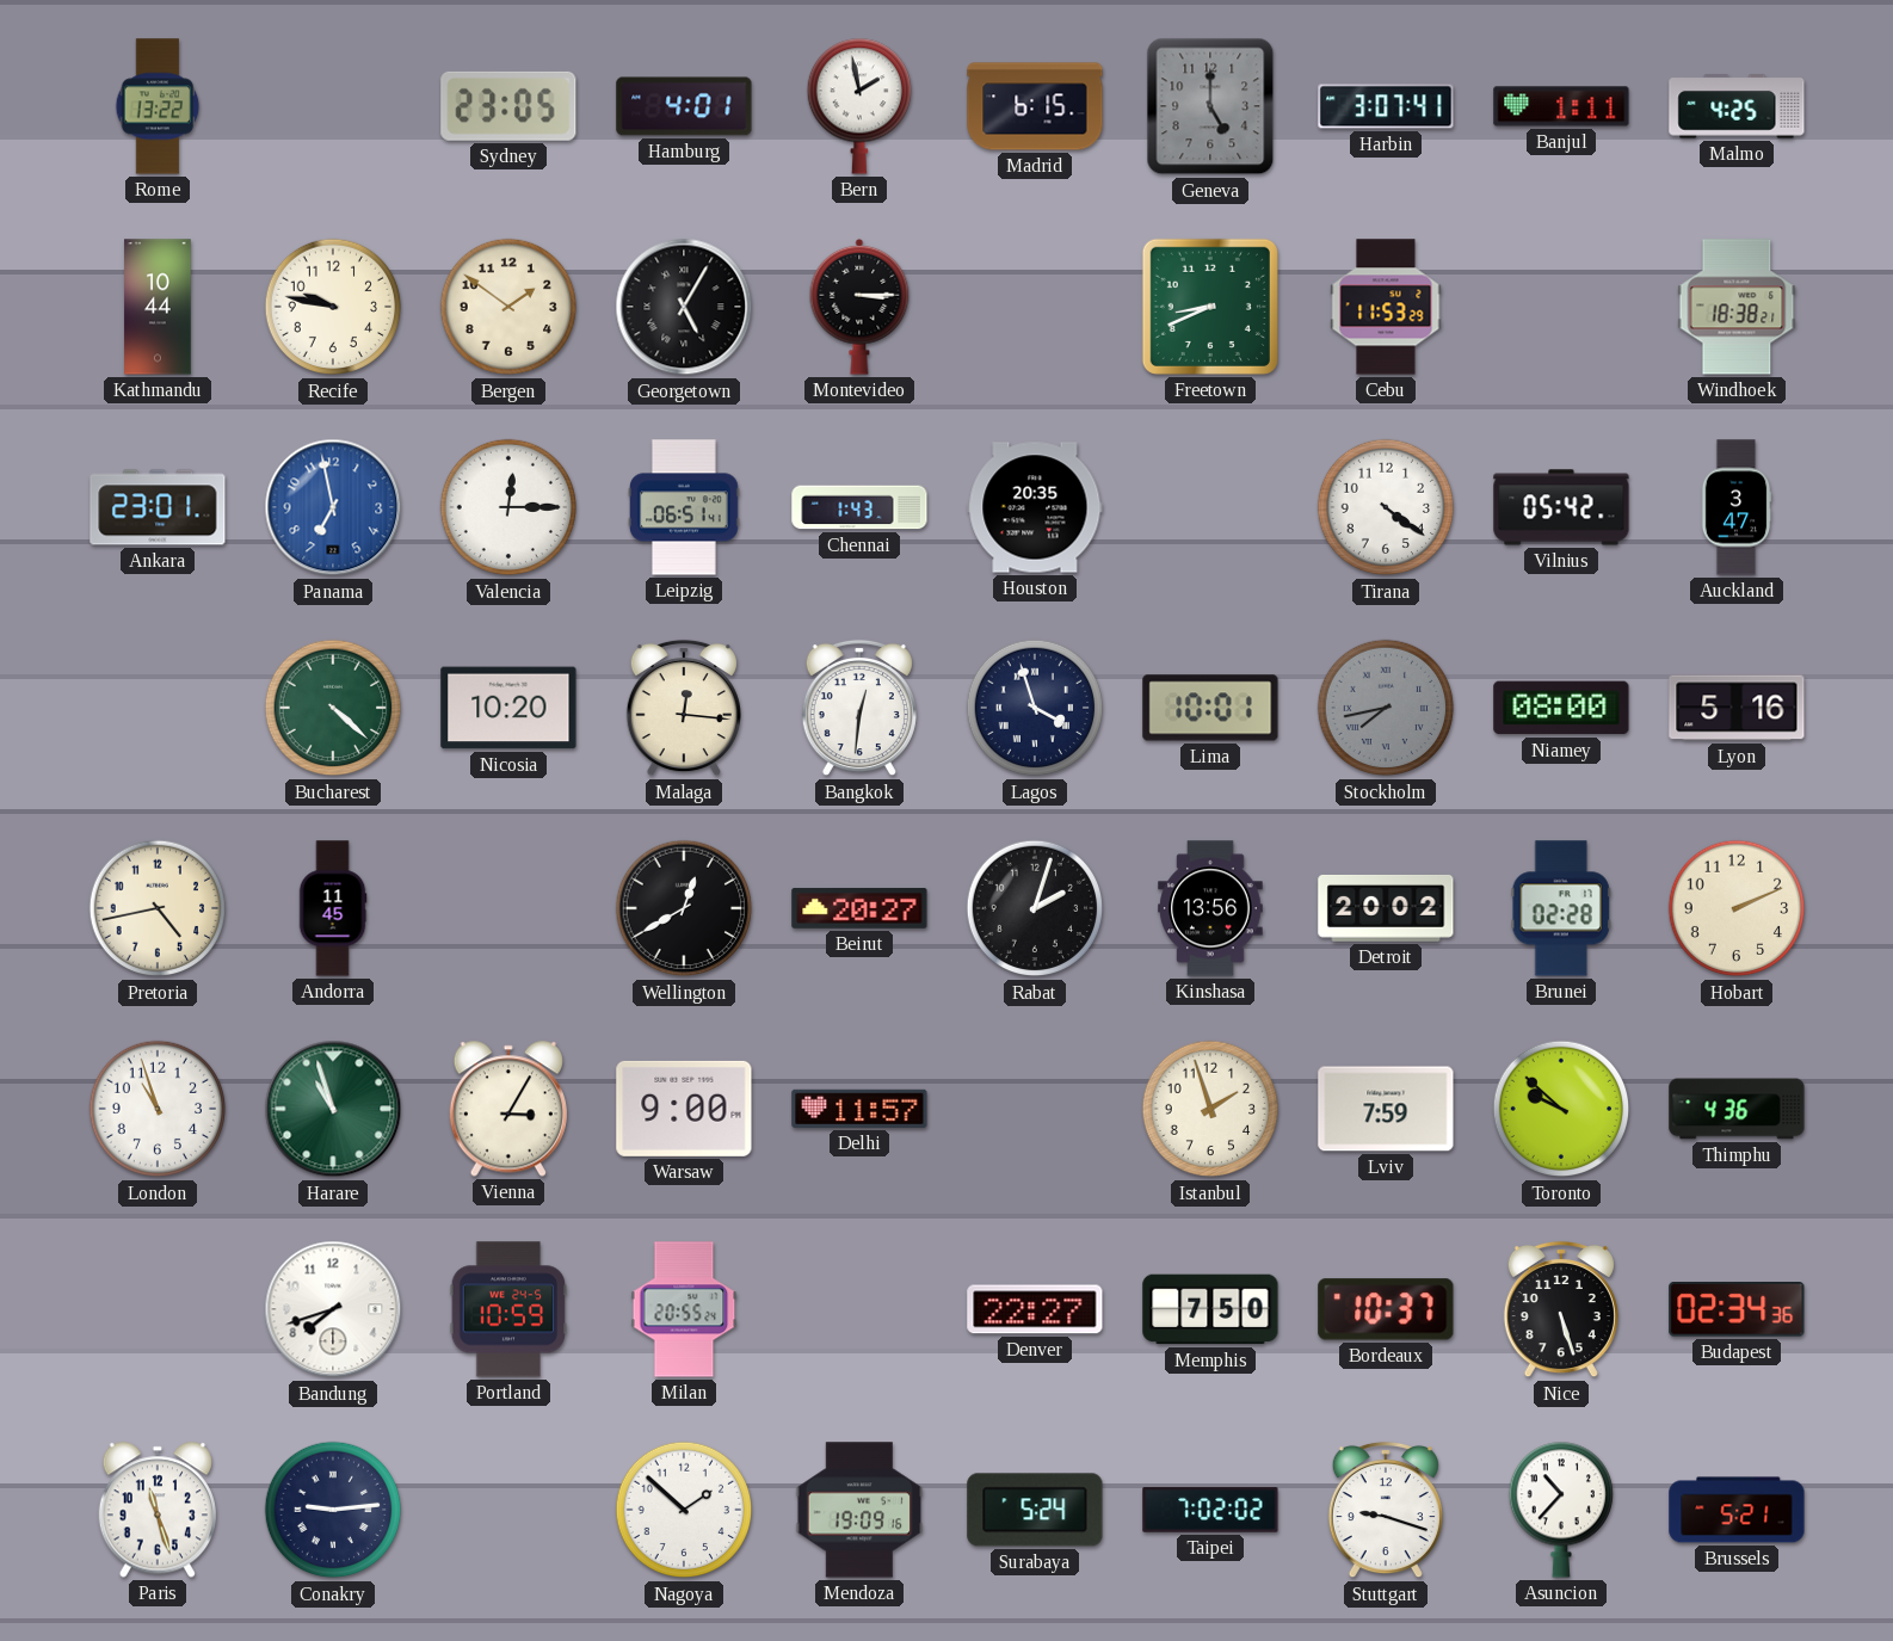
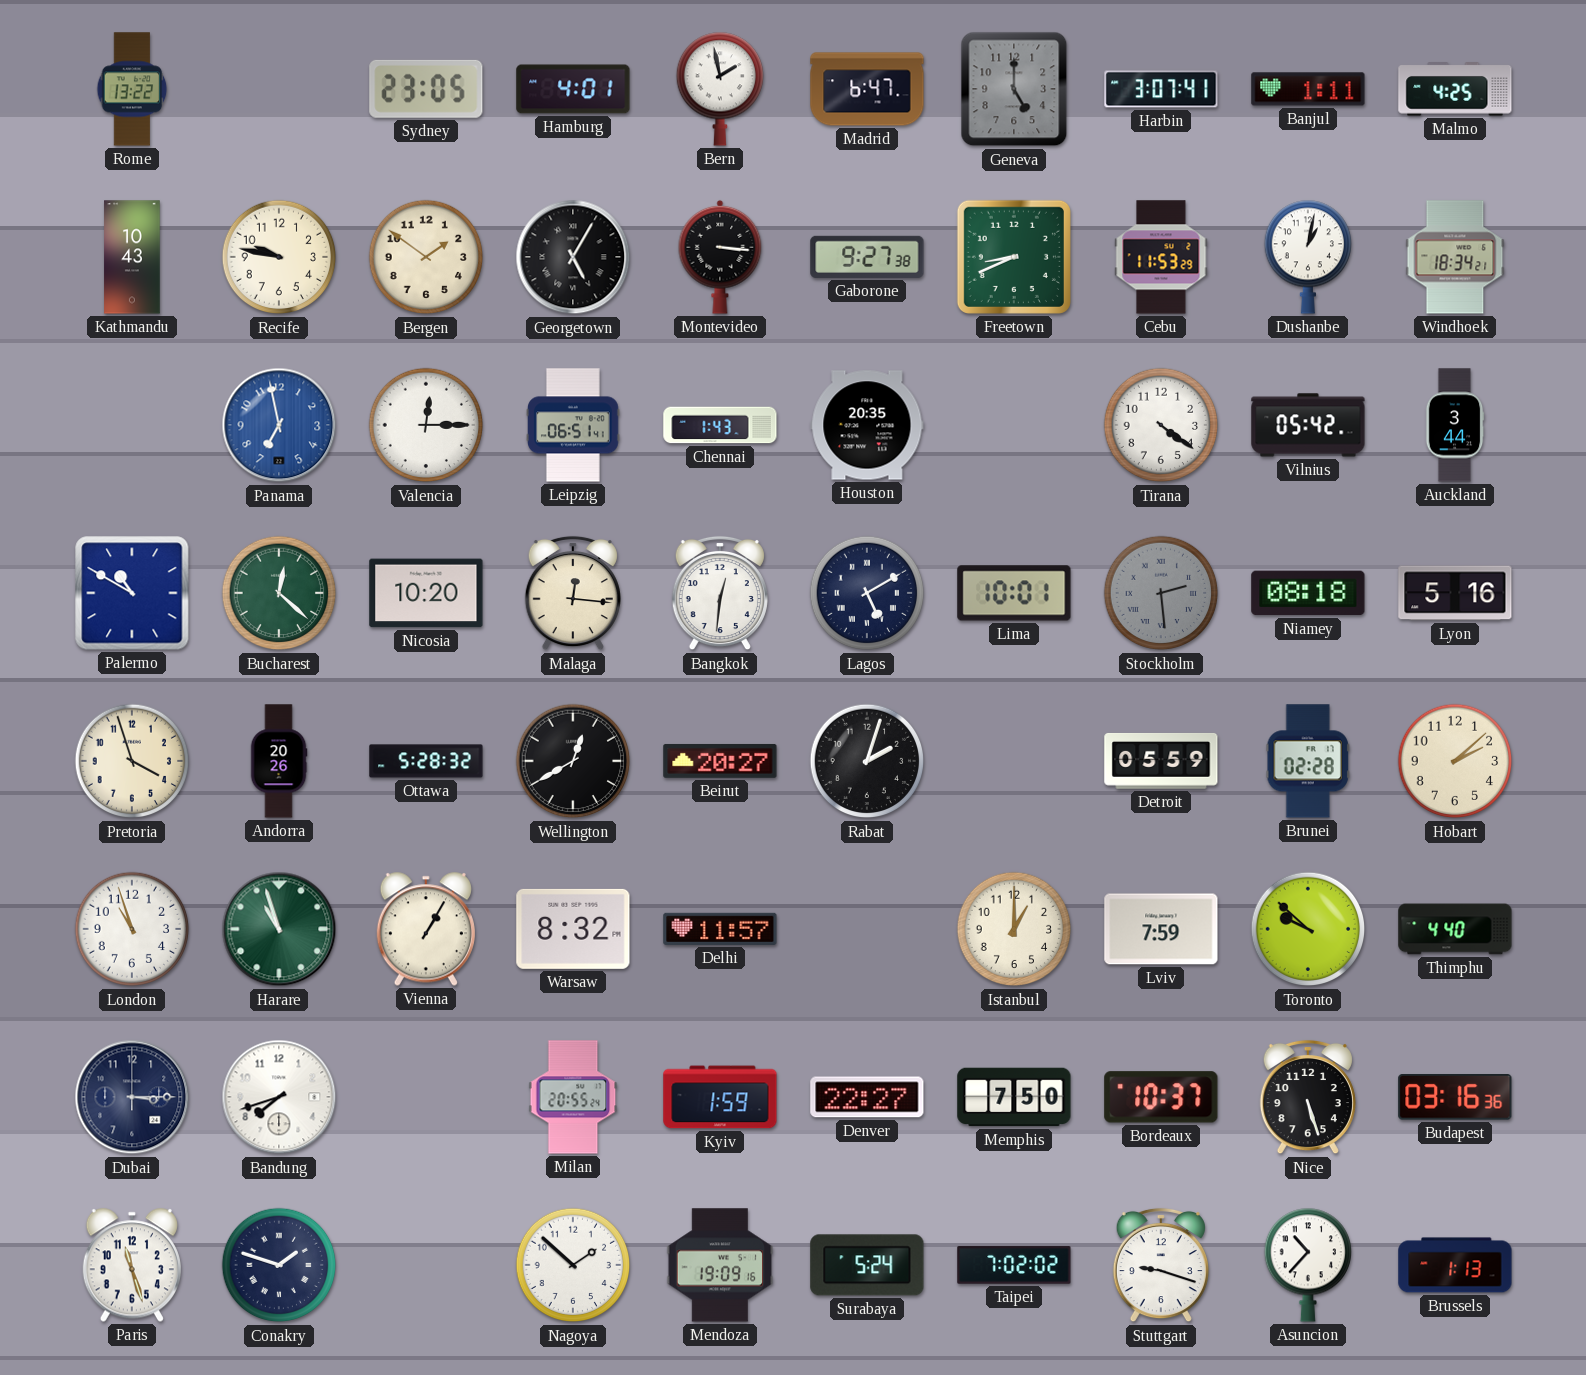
Madrid: 6:15 -> 6:47 (867, 89)
Kathmandu: 10:44 -> 10:43 (132, 257)
Montevideo: 3:15 -> 3:16 (720, 257)
Gaborone: none -> 9:27 (867, 257)
Dushanbe: none -> 1:02 (1307, 257)
Windhoek: 18:38 -> 18:34 (1455, 257)
Ankara: 23:01 -> none (158, 507)
Auckland: 3:47 -> 3:44 (1455, 425)
Palermo: none -> 10:50 (132, 593)
Bucharest: 4:22 -> 12:22 (279, 593)
Lagos: 3:57 -> 5:10 (867, 593)
Stockholm: 7:43 -> 2:29 (1161, 593)
Niamey: 08:00 -> 08:18 (1308, 593)
Pretoria: 4:43 -> 3:57 (132, 761)
Andorra: 11:45 -> 20:26 (279, 761)
Ottawa: none -> 5:28 (426, 761)
Kinshasa: 13:56 -> none (1210, 908)
Detroit: 20:02 -> 05:59 (1161, 761)
Hobart: 2:11 -> 2:08 (1455, 761)
Vienna: 3:05 -> 1:05 (426, 929)
Warsaw: 9:00 -> 8:32 (573, 929)
Istanbul: 1:57 -> 1:00 (1014, 929)
Thimphu: 4:36 -> 4:40 (1455, 929)
Dubai: none -> 3:15 (132, 1097)
Portland: 10:59 -> none (508, 1309)
Kyiv: none -> 1:59 (720, 1097)
Budapest: 02:34 -> 03:16 (1455, 1098)
Conakry: 9:14 -> 1:48 (279, 1265)
Brussels: 5:21 -> 1:13 (1455, 1265)
